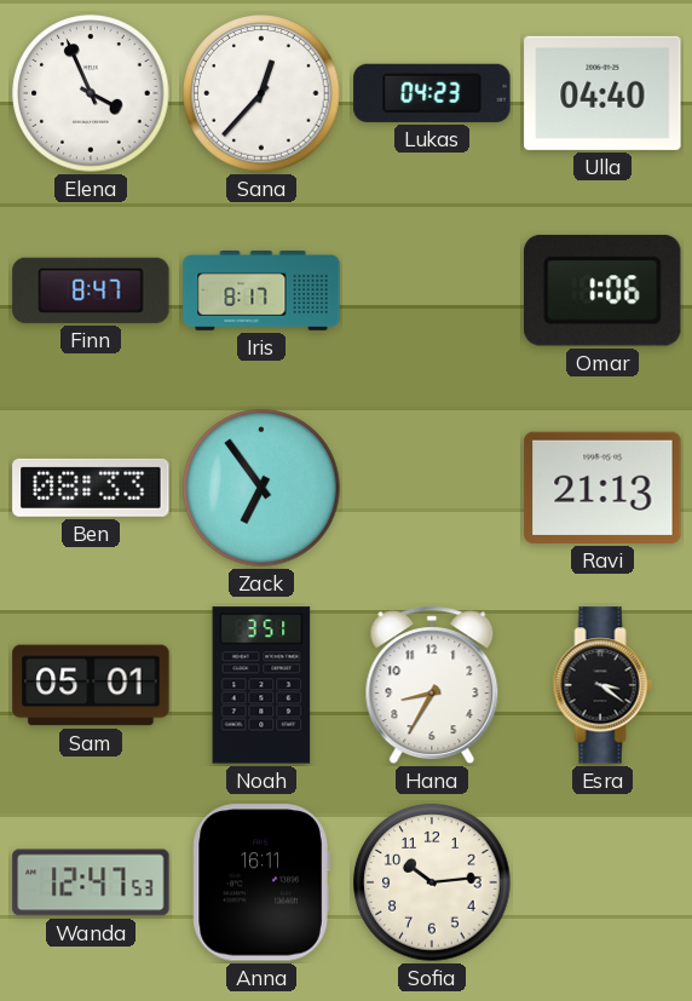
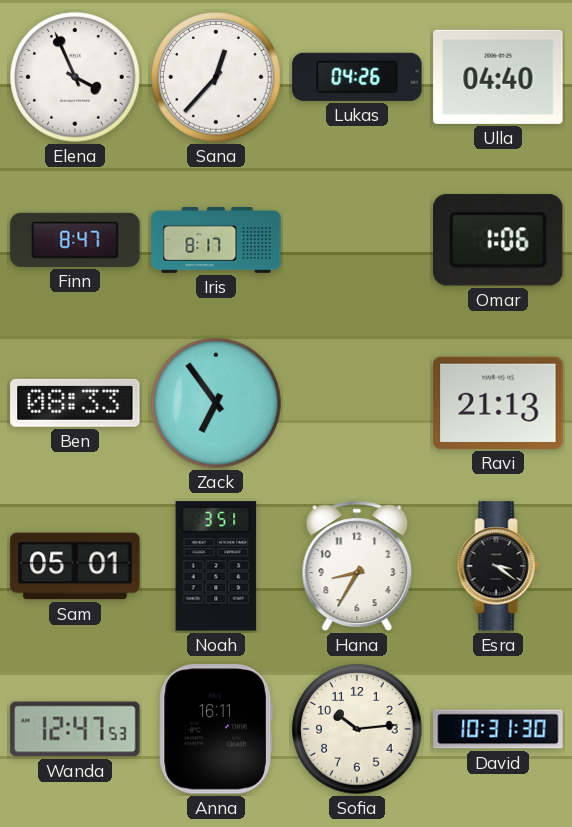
Lukas: 04:23 -> 04:26 (357, 77)
David: none -> 10:31 (498, 729)
